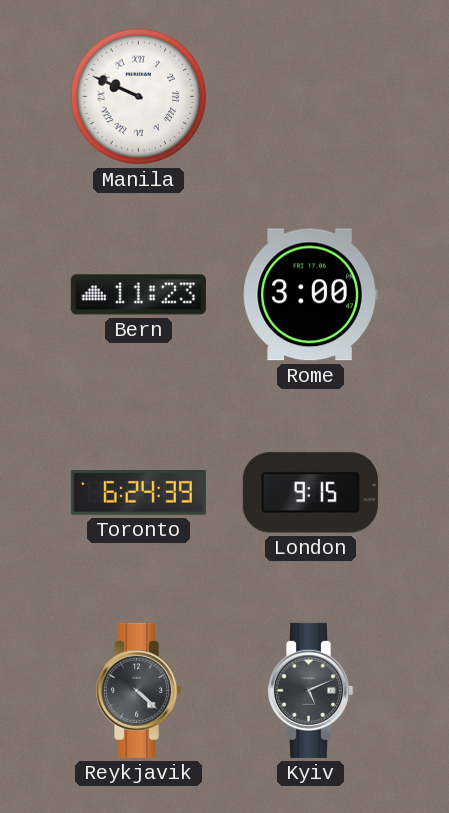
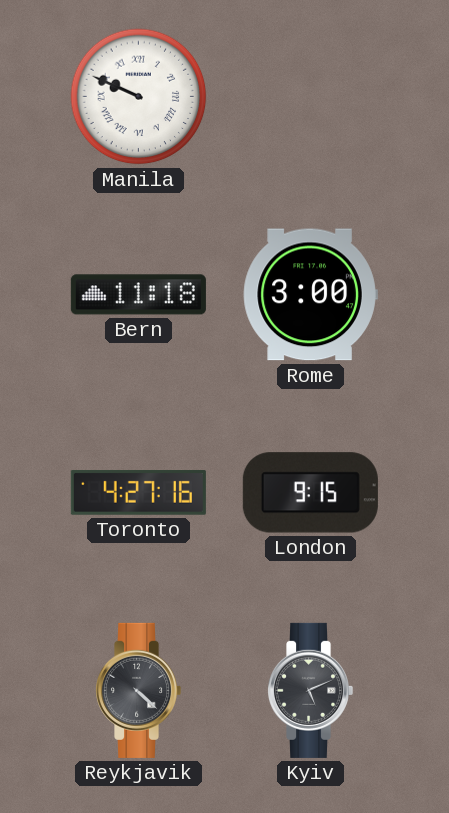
Bern: 11:23 -> 11:18 (138, 295)
Toronto: 6:24 -> 4:27 (138, 493)
